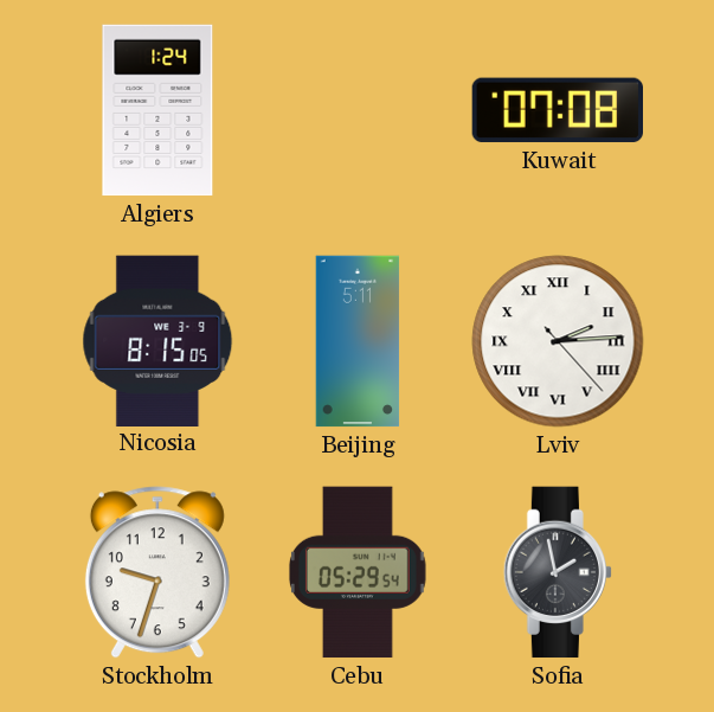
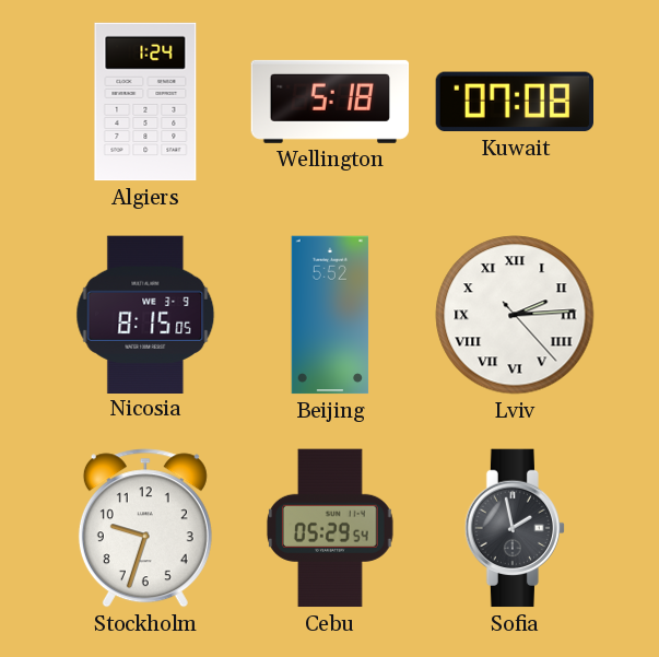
Wellington: none -> 5:18 (330, 102)
Beijing: 5:11 -> 5:52 (330, 315)
